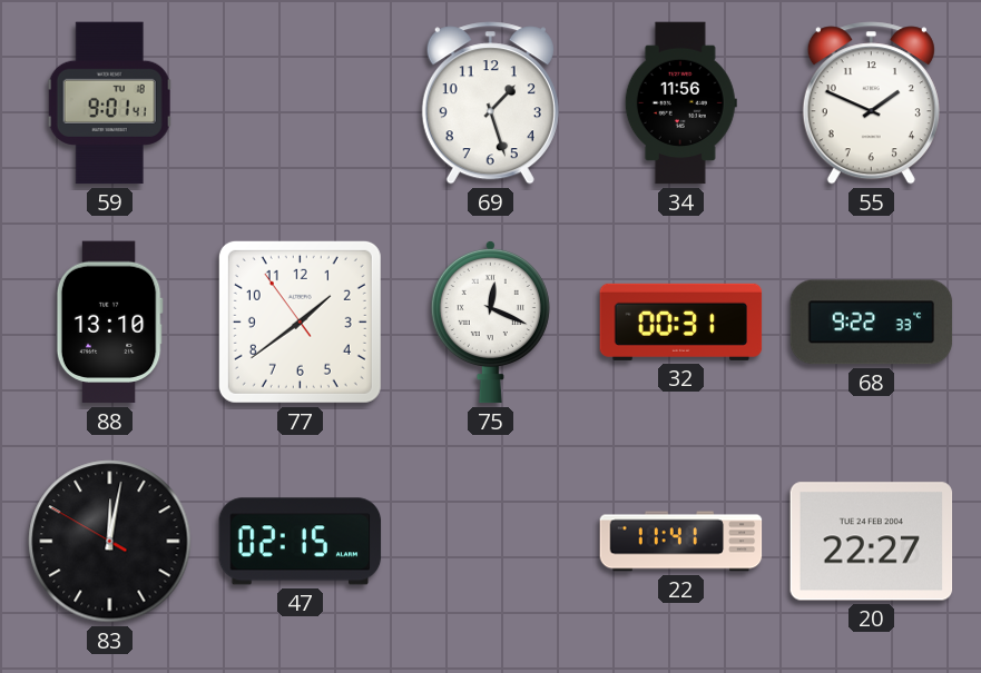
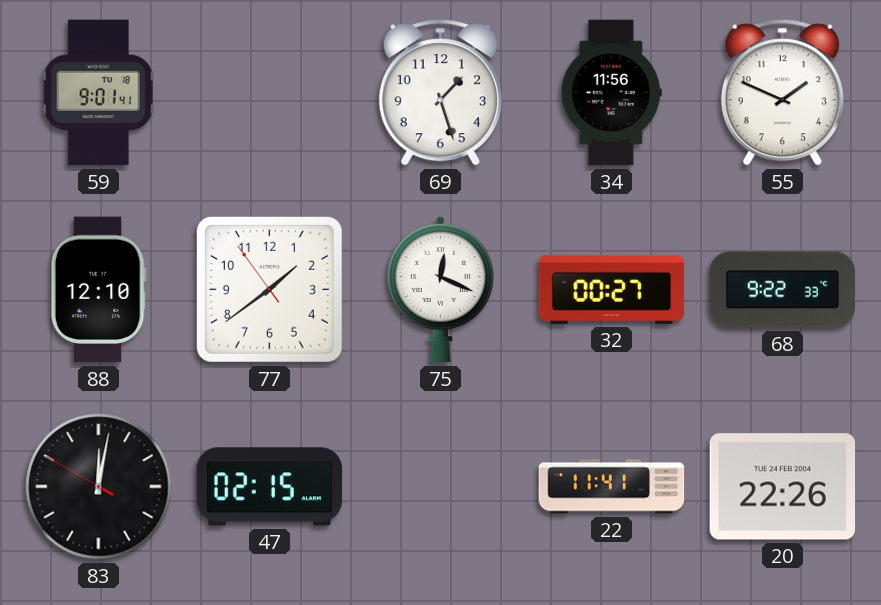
88: 13:10 -> 12:10 (98, 290)
32: 00:31 -> 00:27 (612, 289)
20: 22:27 -> 22:26 (783, 487)
